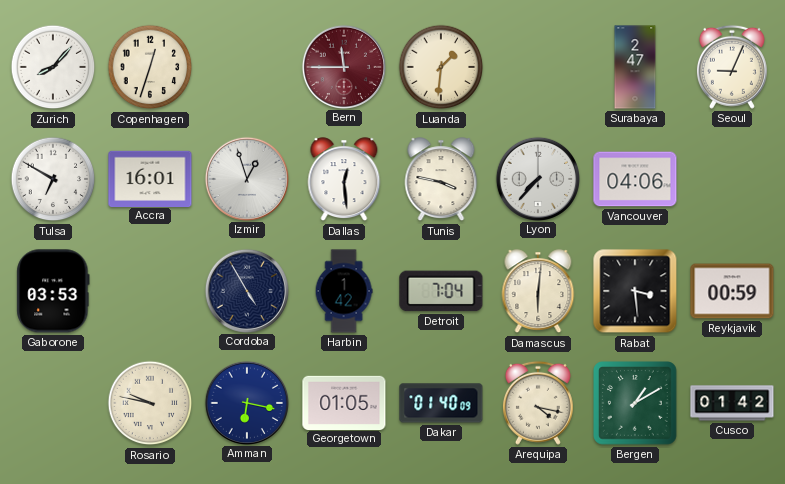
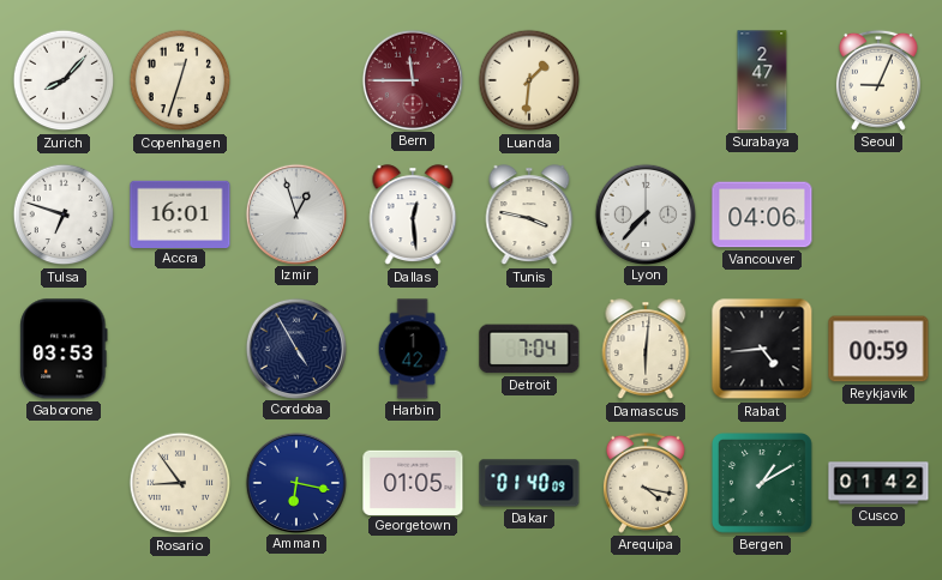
Tulsa: 6:50 -> 6:48 (64, 215)
Rabat: 3:29 -> 4:44 (762, 349)
Rosario: 9:47 -> 8:54 (180, 483)
